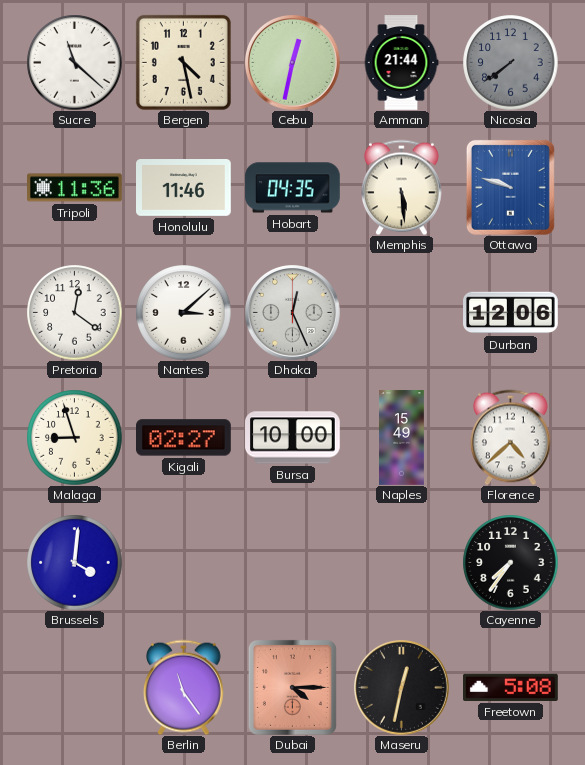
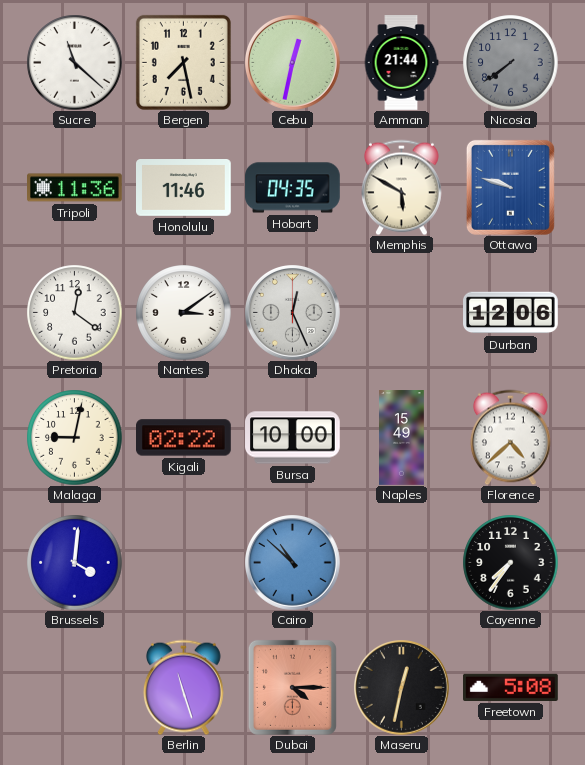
Bergen: 4:28 -> 7:28 (183, 62)
Memphis: 5:29 -> 5:50 (401, 187)
Nantes: 3:08 -> 3:09 (183, 312)
Malaga: 8:57 -> 9:02 (74, 437)
Kigali: 02:27 -> 02:22 (184, 438)
Cairo: none -> 10:52 (293, 563)
Berlin: 11:24 -> 11:27 (183, 687)
